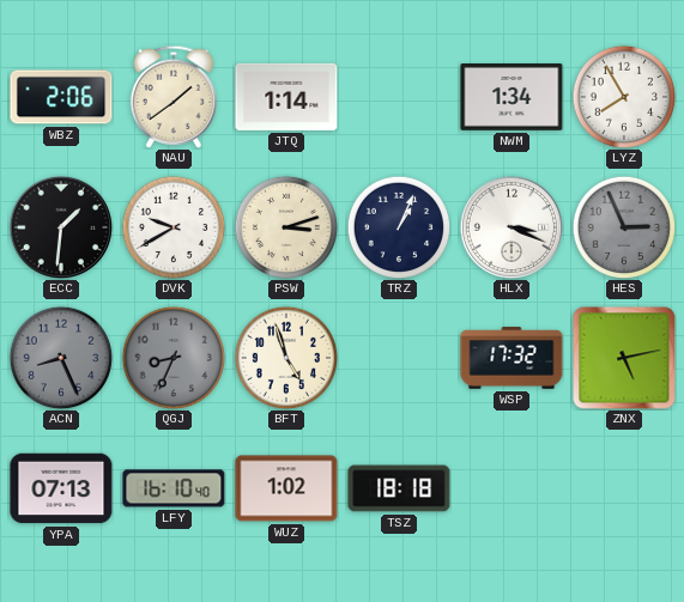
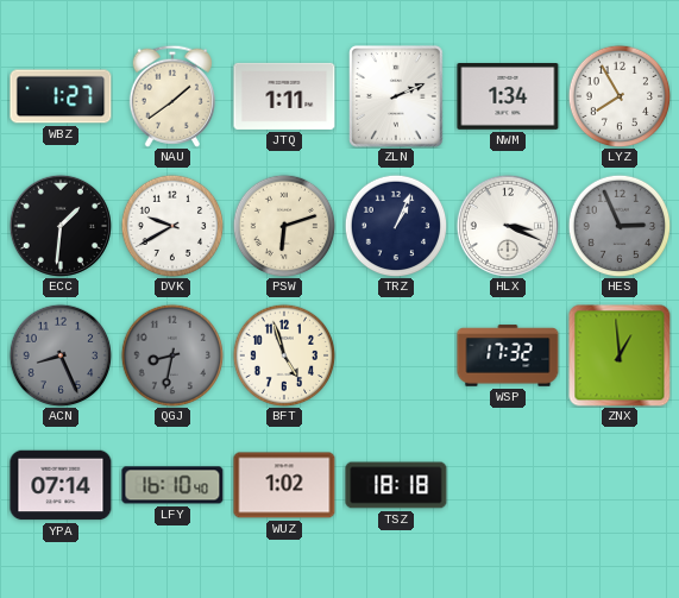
WBZ: 2:06 -> 1:27 (61, 96)
JTQ: 1:14 -> 1:11 (284, 96)
ZLN: none -> 2:11 (396, 96)
PSW: 3:12 -> 6:12 (284, 226)
QGJ: 8:34 -> 8:32 (172, 355)
ZNX: 5:13 -> 12:59 (620, 355)
YPA: 07:13 -> 07:14 (61, 485)
